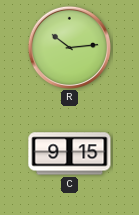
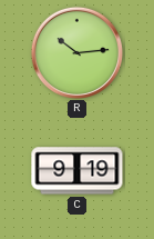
C: 9:15 -> 9:19 (78, 171)
